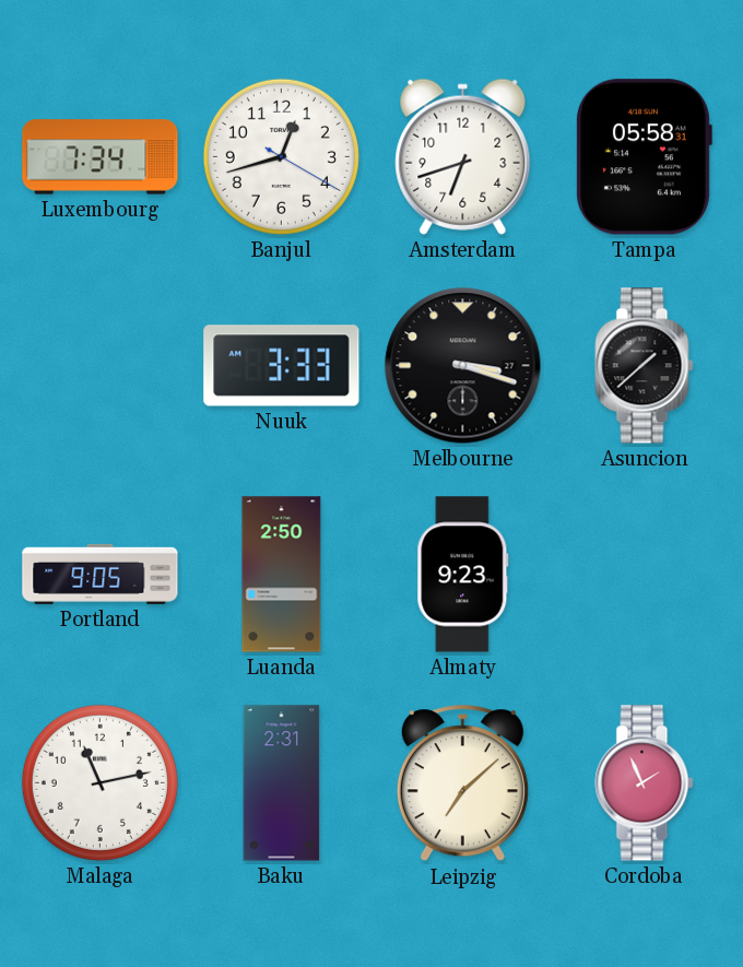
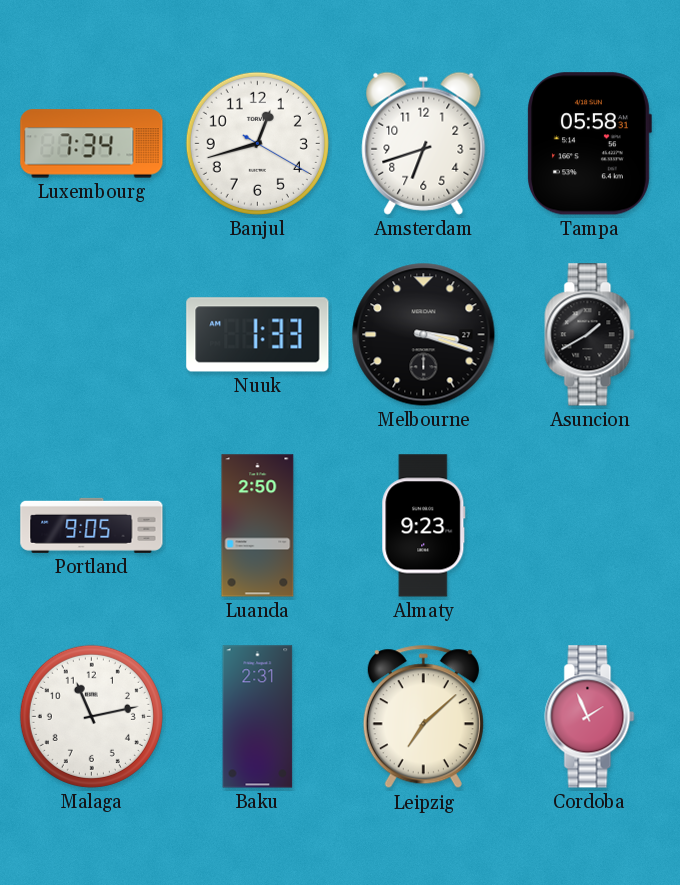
Nuuk: 3:33 -> 1:33 (258, 335)
Asuncion: 1:38 -> 1:40 (590, 335)
